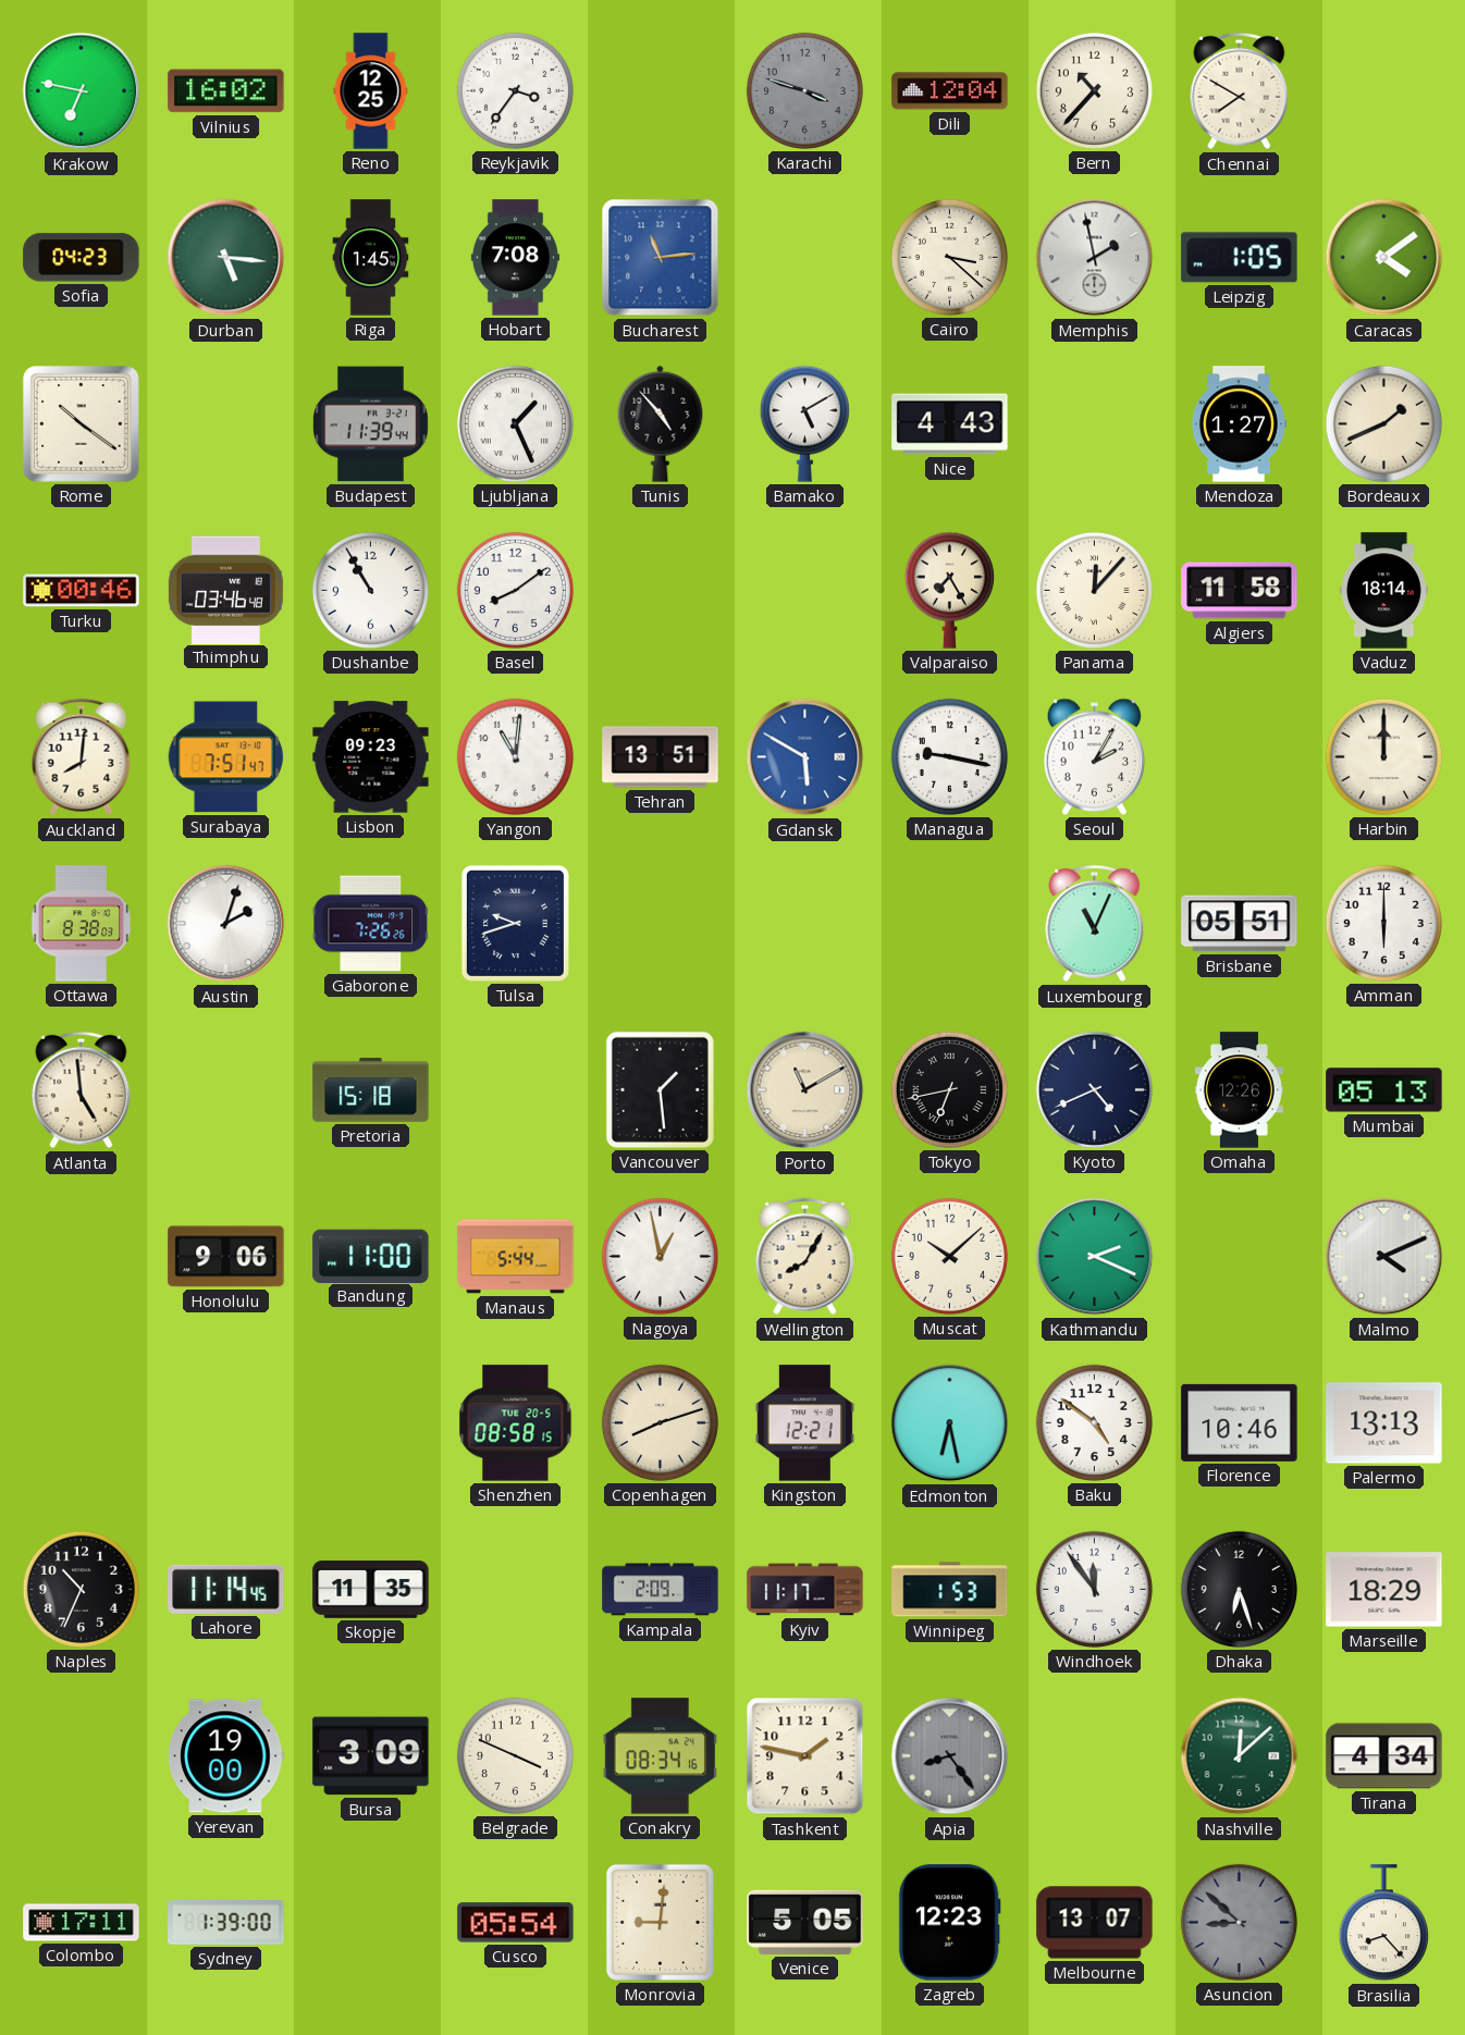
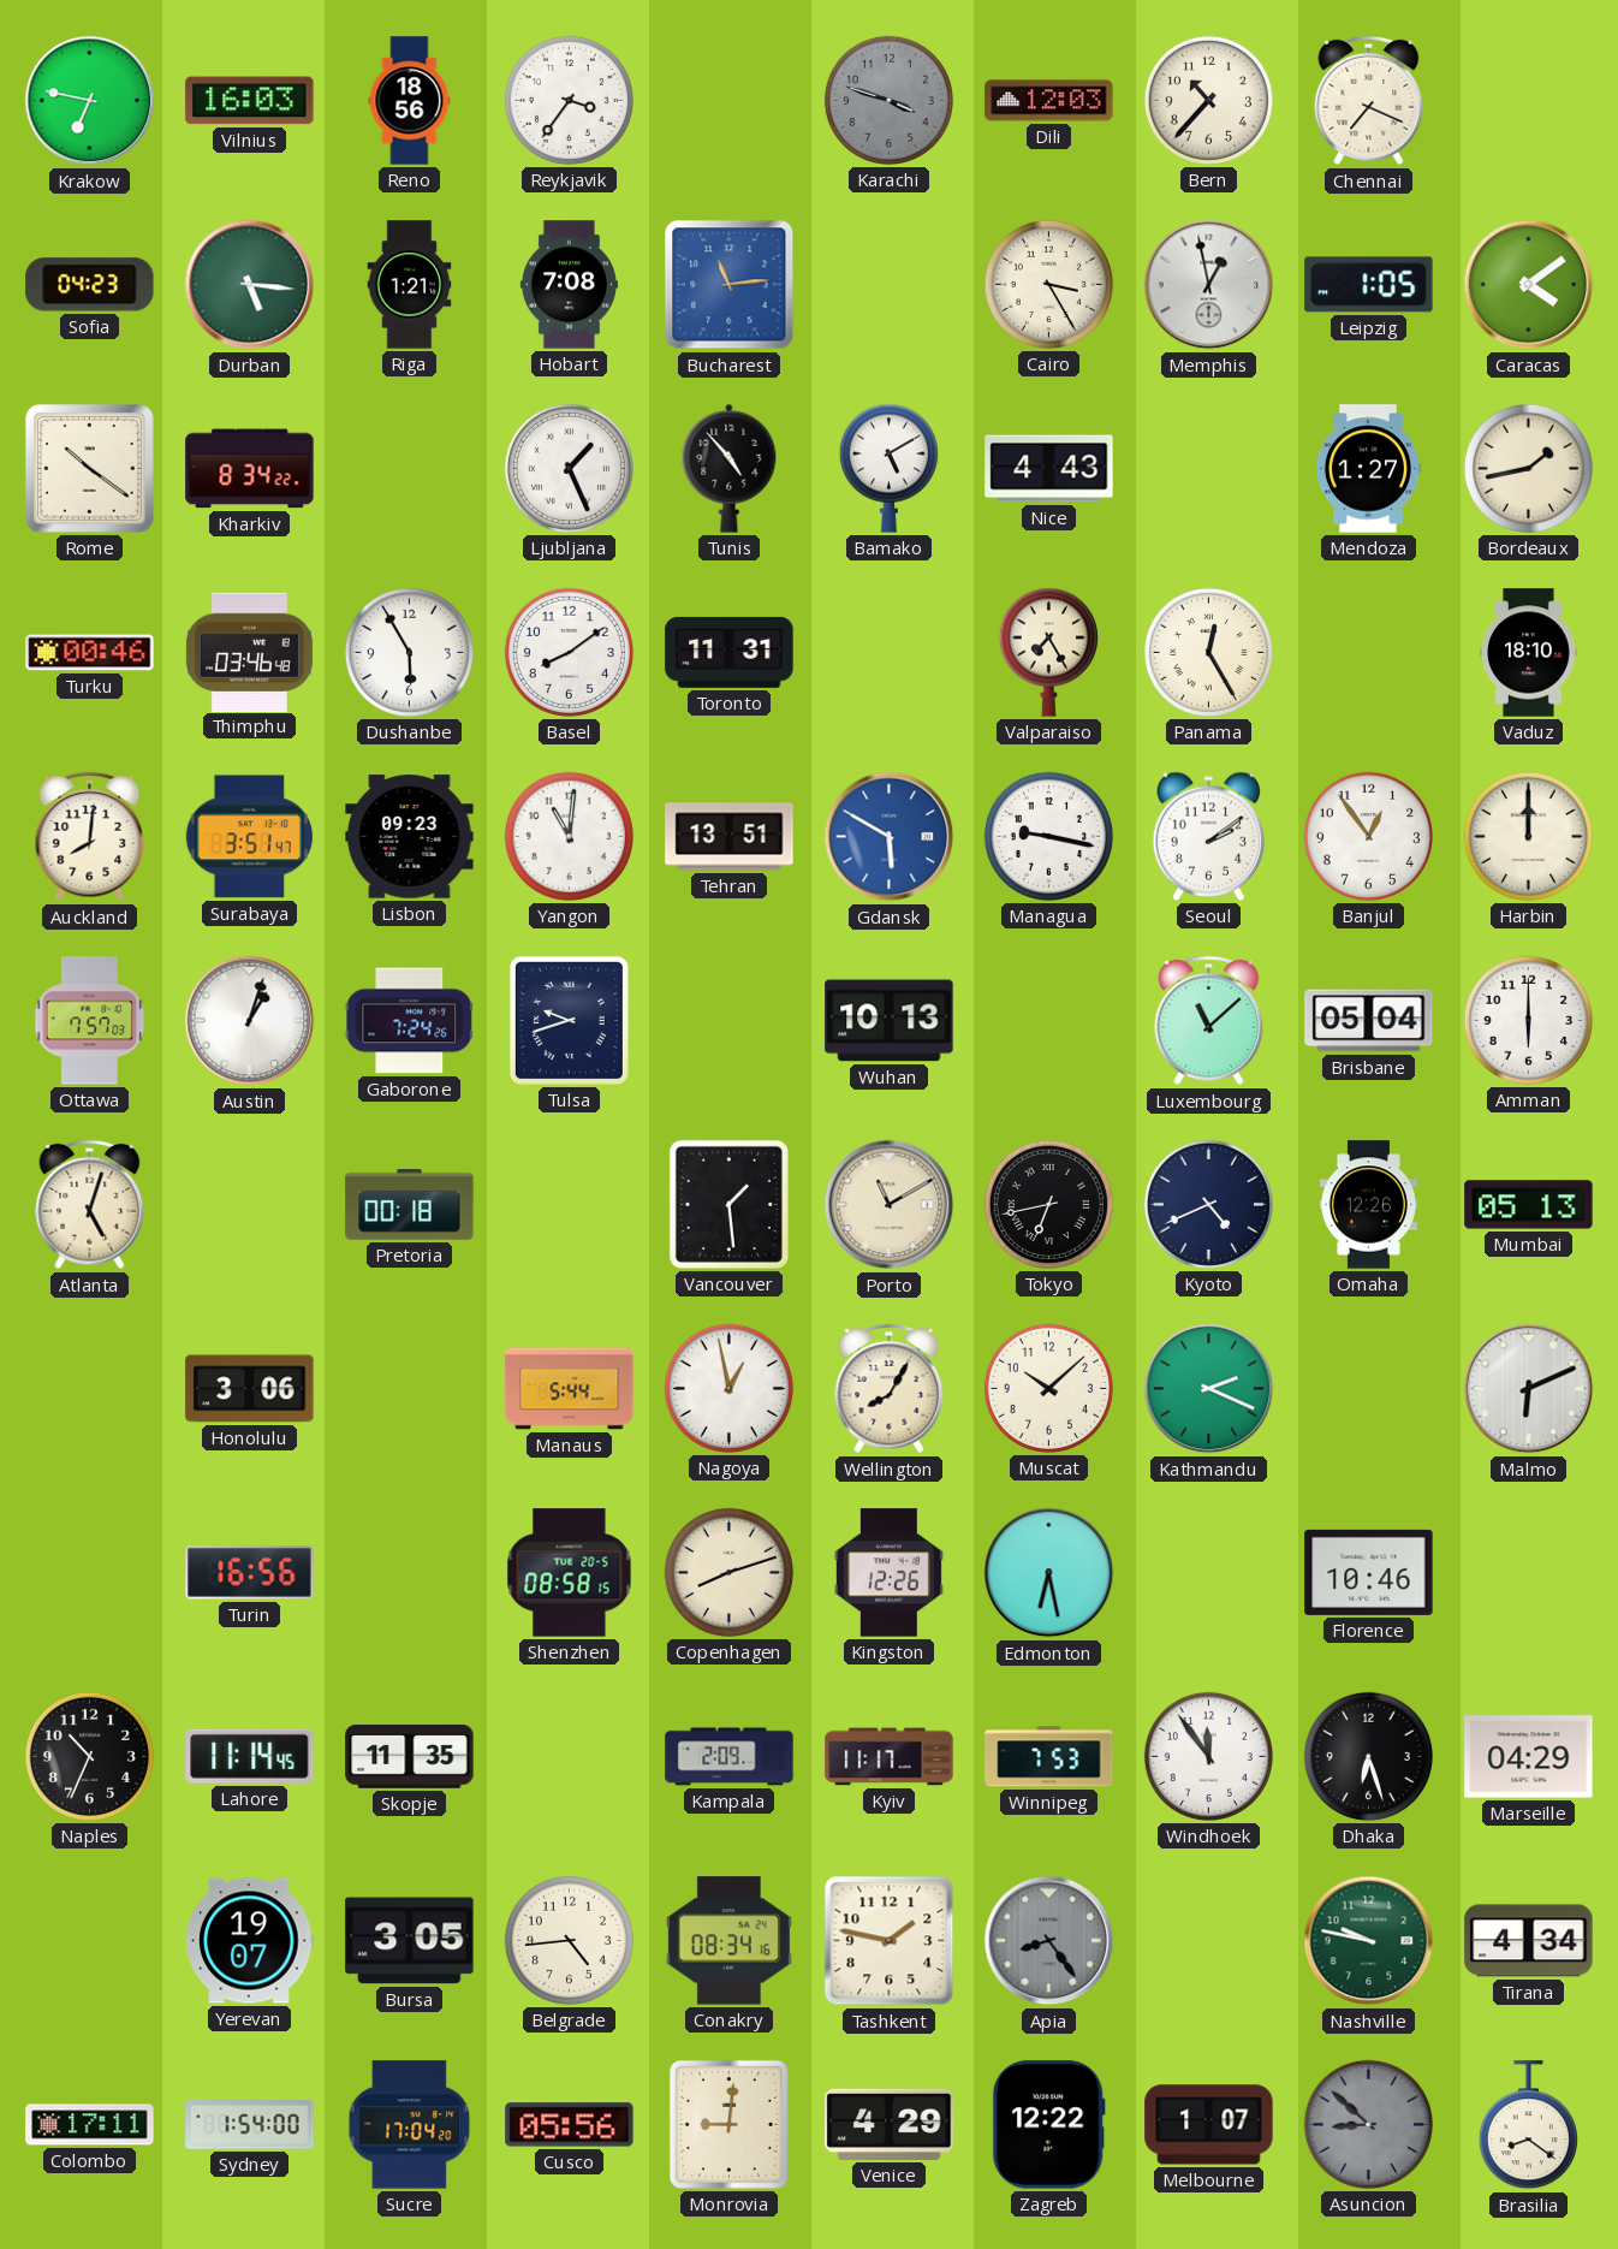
Vilnius: 16:02 -> 16:03 (250, 101)
Reno: 12:25 -> 18:56 (410, 101)
Dili: 12:04 -> 12:03 (1049, 101)
Chennai: 7:50 -> 7:19 (1369, 101)
Riga: 1:45 -> 1:21 (410, 285)
Cairo: 3:22 -> 3:25 (1048, 284)
Memphis: 1:58 -> 12:58 (1209, 285)
Kharkiv: none -> 8:34 (250, 469)
Budapest: 11:39 -> none (370, 424)
Bordeaux: 1:41 -> 1:43 (1528, 468)
Dushanbe: 10:55 -> 5:55 (409, 652)
Toronto: none -> 11:31 (730, 652)
Panama: 12:07 -> 12:25 (1208, 652)
Algiers: 11:58 -> none (1240, 591)
Vaduz: 18:14 -> 18:10 (1529, 653)
Surabaya: 7:51 -> 3:51 (249, 837)
Seoul: 2:05 -> 2:09 (1208, 836)
Banjul: none -> 12:54 (1368, 836)
Ottawa: 8:38 -> 7:57 (90, 1021)
Austin: 2:03 -> 1:03 (250, 1021)
Gaborone: 7:26 -> 7:24 (410, 1021)
Wuhan: none -> 10:13 (890, 1021)
Luxembourg: 11:04 -> 11:08 (1209, 1021)
Brisbane: 05:51 -> 05:04 (1369, 1021)
Atlanta: 4:59 -> 5:03 (90, 1205)
Pretoria: 15:18 -> 00:18 (410, 1205)
Honolulu: 9:06 -> 3:06 (250, 1389)
Bandung: 11:00 -> none (371, 1256)
Malmo: 4:11 -> 6:11 (1529, 1389)
Turin: none -> 16:56 (250, 1573)
Kingston: 12:21 -> 12:26 (888, 1573)
Baku: 4:51 -> none (1094, 1422)
Palermo: 13:13 -> none (1384, 1423)
Winnipeg: 1:53 -> 7:53 (1049, 1757)
Marseille: 18:29 -> 04:29 (1529, 1757)
Yerevan: 19:00 -> 19:07 (250, 1941)
Bursa: 3:09 -> 3:05 (410, 1941)
Belgrade: 3:49 -> 4:44 (569, 1940)
Nashville: 12:08 -> 9:47 (1369, 1941)
Sydney: 1:39 -> 1:54 (250, 2125)
Sucre: none -> 17:04 (410, 2125)
Cusco: 05:54 -> 05:56 (570, 2125)
Venice: 5:05 -> 4:29 (890, 2124)
Zagreb: 12:23 -> 12:22 (1048, 2125)
Melbourne: 13:07 -> 1:07 (1209, 2125)
Brasilia: 8:23 -> 8:21 (1528, 2125)
